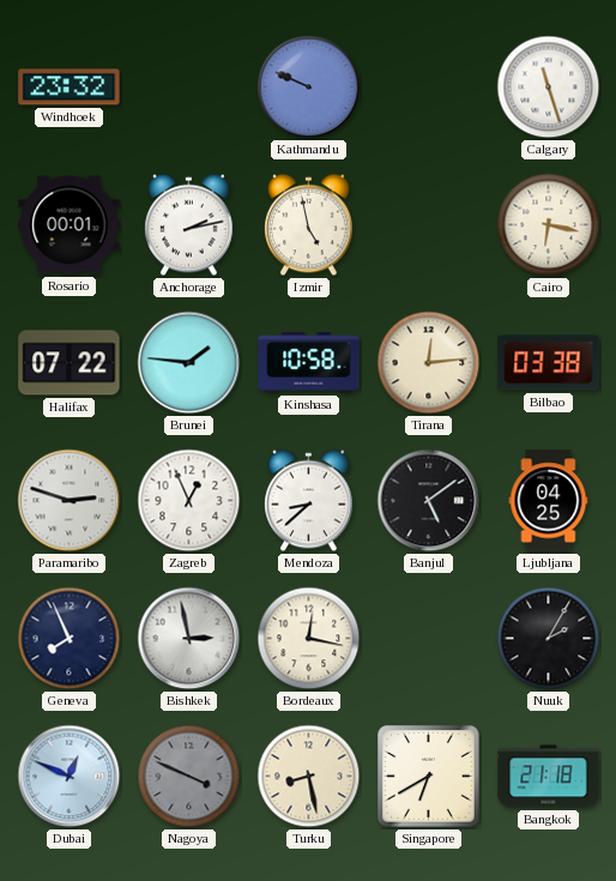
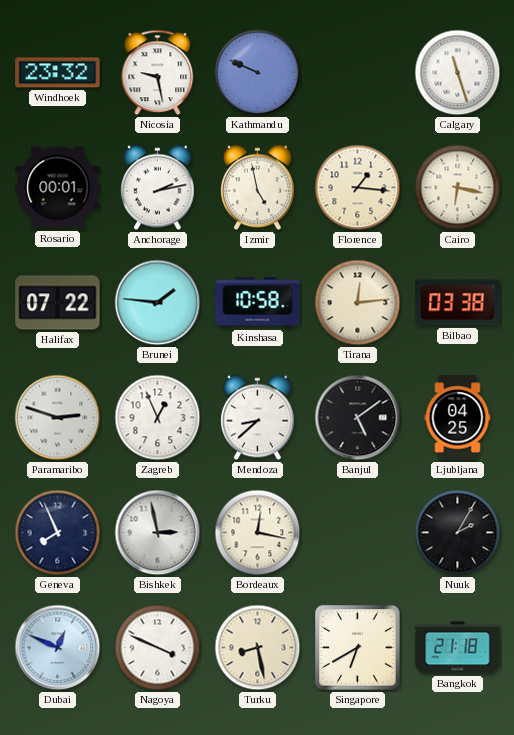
Nicosia: none -> 9:28 (158, 73)
Florence: none -> 1:16 (358, 188)
Nagoya dial: grey -> white (158, 648)
